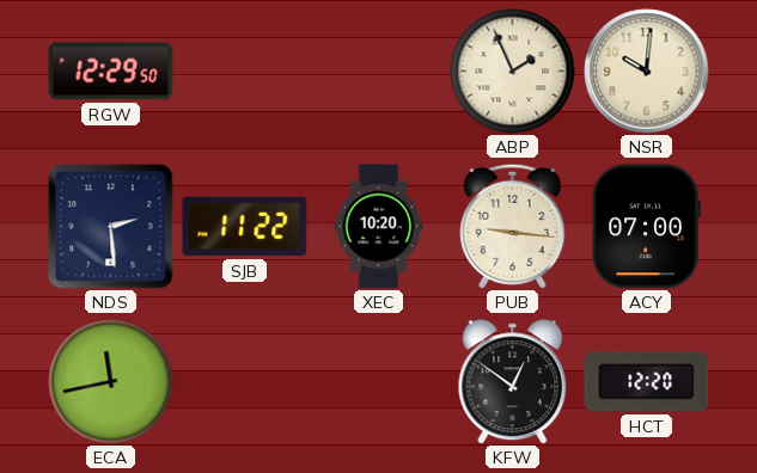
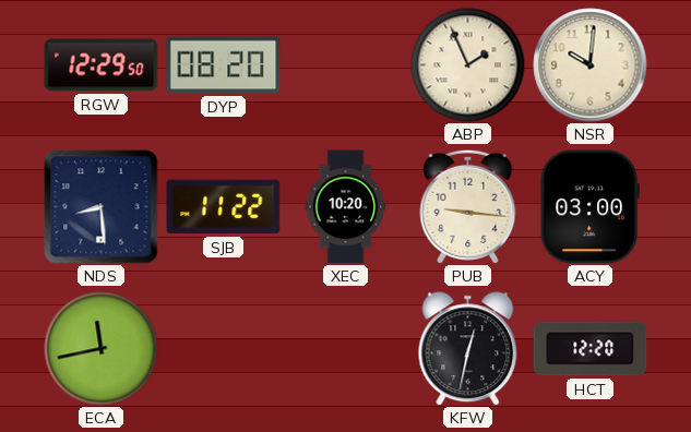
DYP: none -> 08:20 (224, 65)
NDS: 2:29 -> 8:29 (102, 207)
ACY: 07:00 -> 03:00 (589, 207)
KFW: 12:51 -> 12:32 (468, 349)
